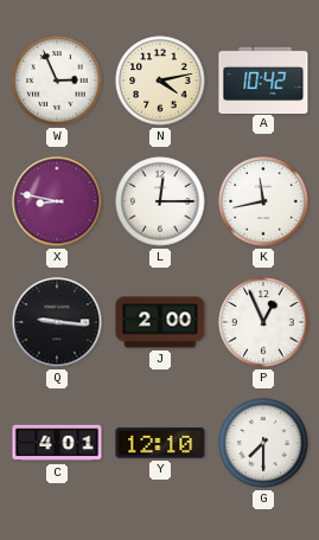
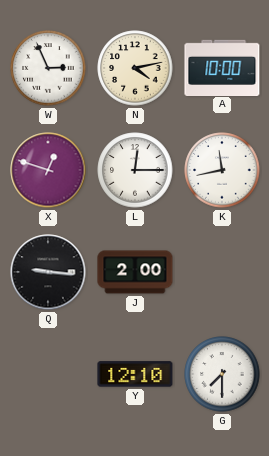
A: 10:42 -> 10:00 (222, 67)
X: 8:47 -> 12:48 (48, 170)
P: 12:56 -> none (263, 322)
C: 4:01 -> none (57, 443)
